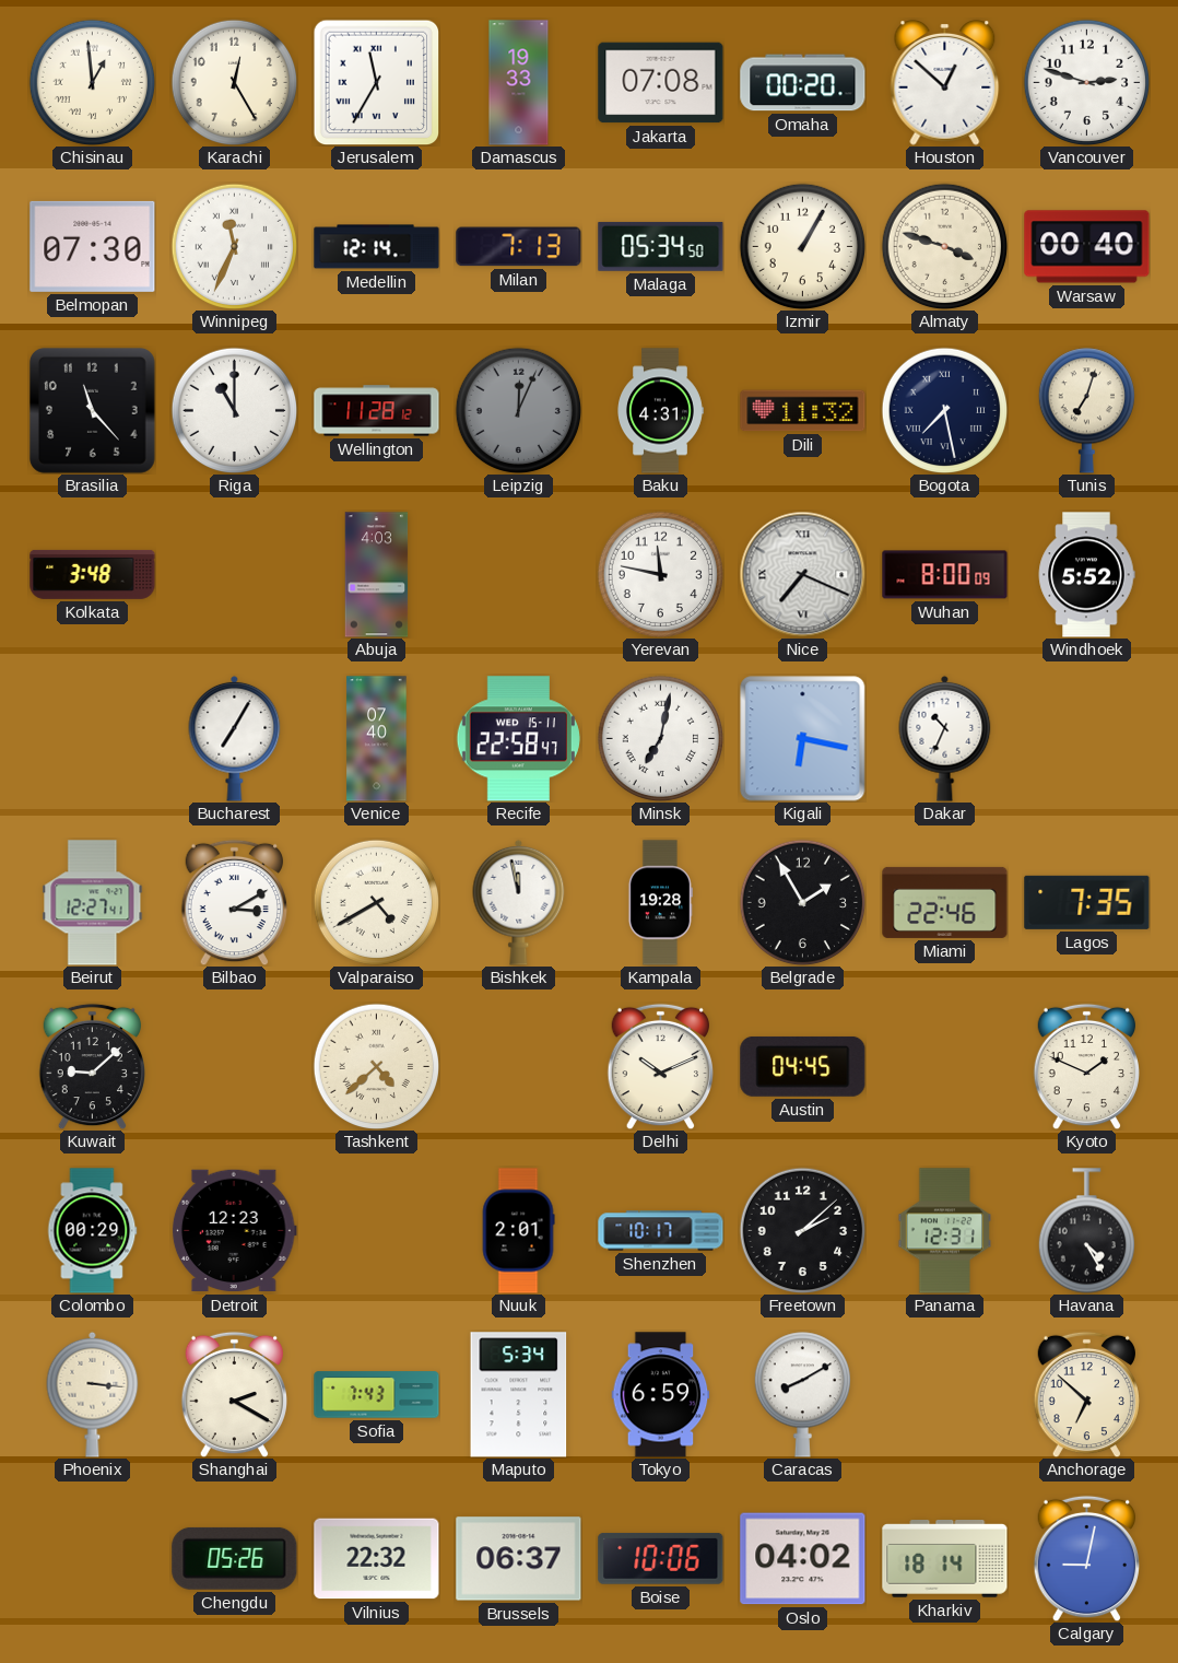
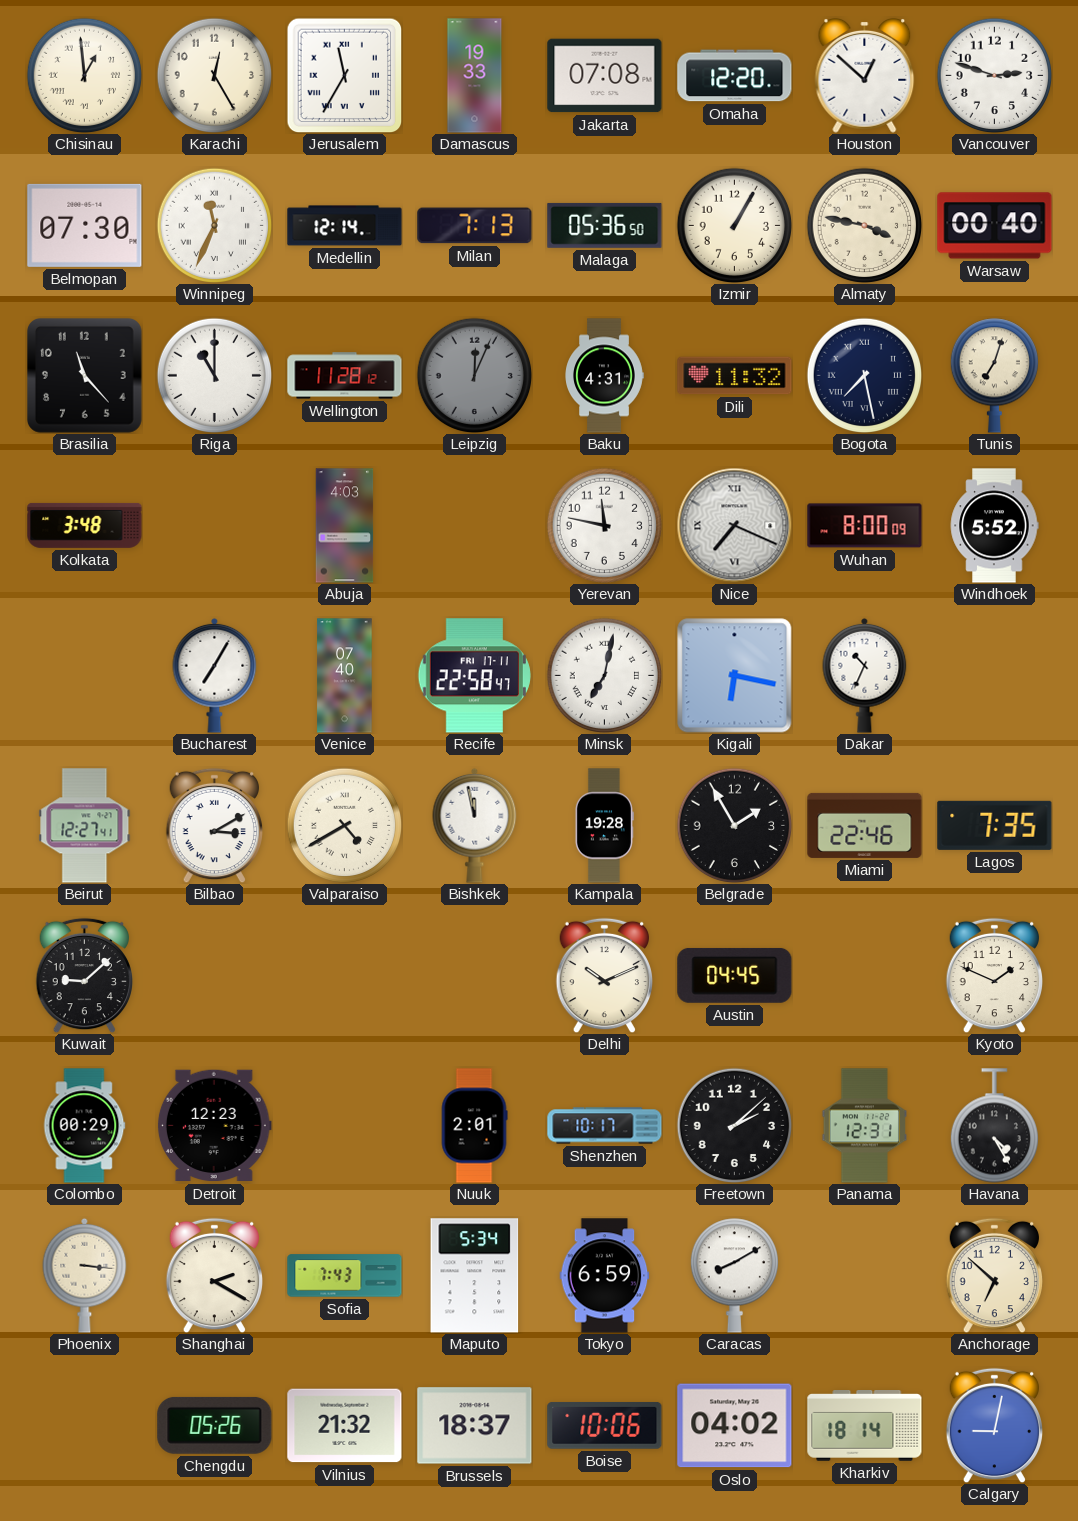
Omaha: 00:20 -> 12:20 (735, 76)
Malaga: 05:34 -> 05:36 (605, 225)
Almaty: 3:48 -> 3:47 (864, 225)
Recife date: WED 15-11 -> FRI 17-11 (474, 676)
Tashkent: 4:38 -> none (376, 1066)
Vilnius: 22:32 -> 21:32 (345, 1426)
Brussels: 06:37 -> 18:37 (475, 1426)
